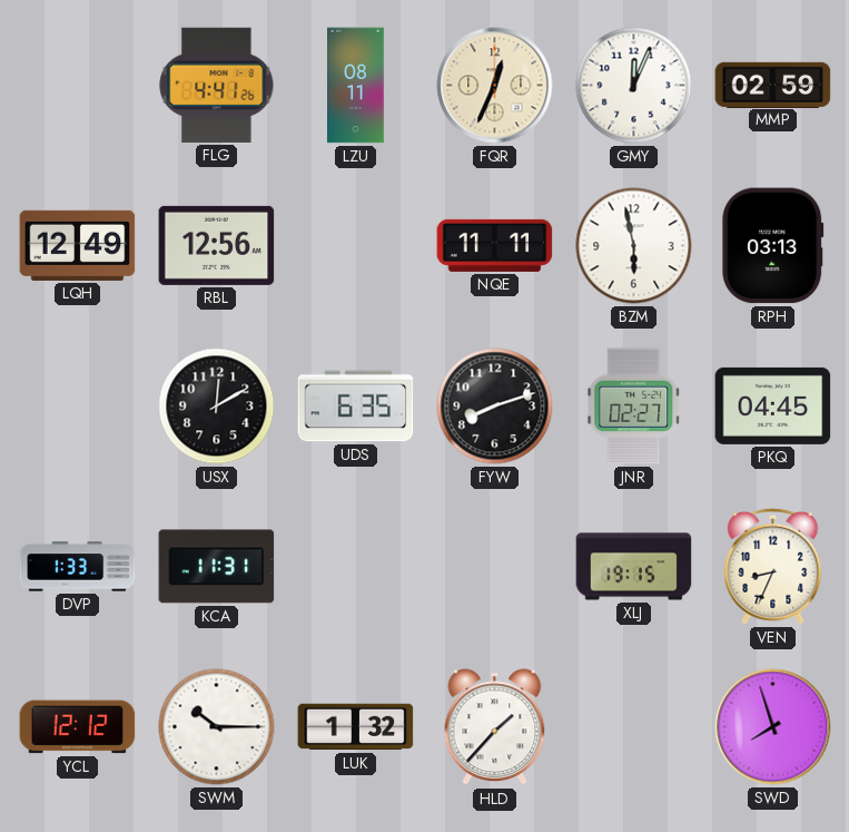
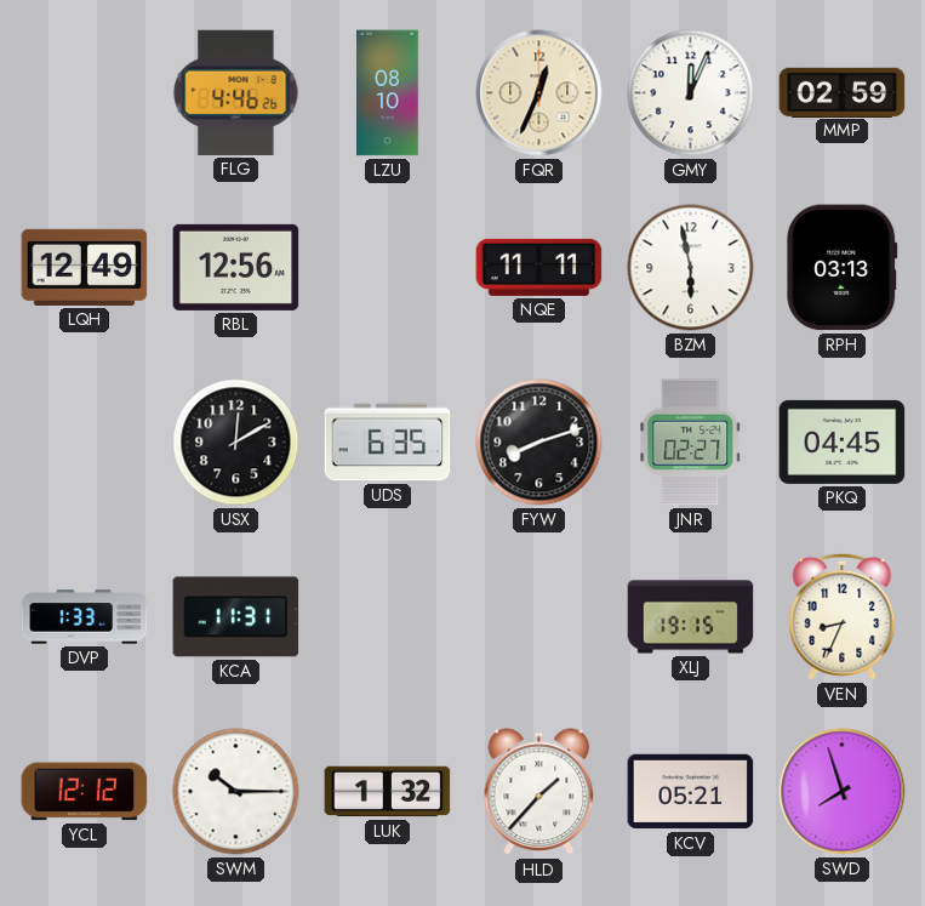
FLG: 4:41 -> 4:46 (236, 92)
LZU: 08:11 -> 08:10 (388, 93)
KCV: none -> 05:21 (691, 792)
